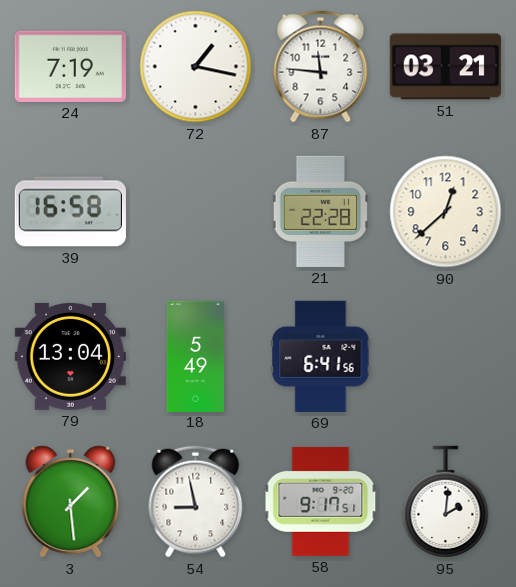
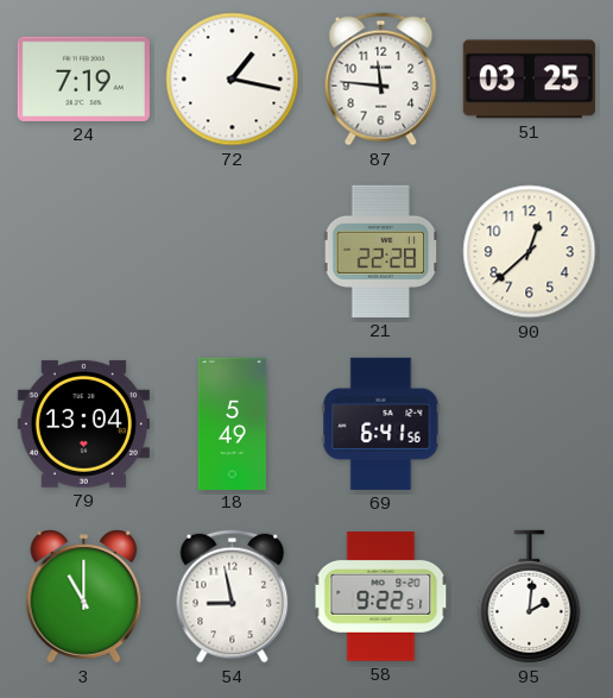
51: 03:21 -> 03:25 (529, 80)
39: 16:58 -> none (70, 212)
3: 1:29 -> 11:00 (84, 597)
58: 9:17 -> 9:22 (381, 597)
